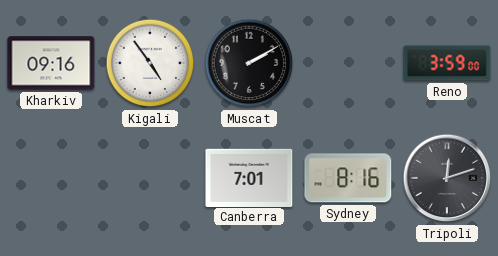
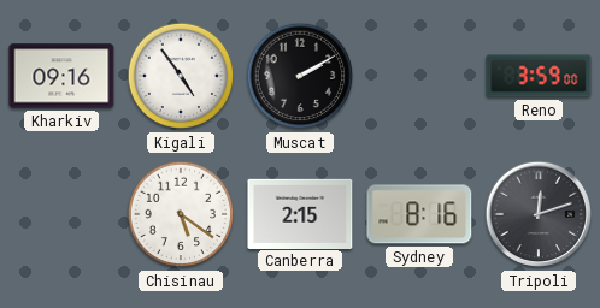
Chisinau: none -> 5:21 (181, 214)
Canberra: 7:01 -> 2:15 (300, 213)
